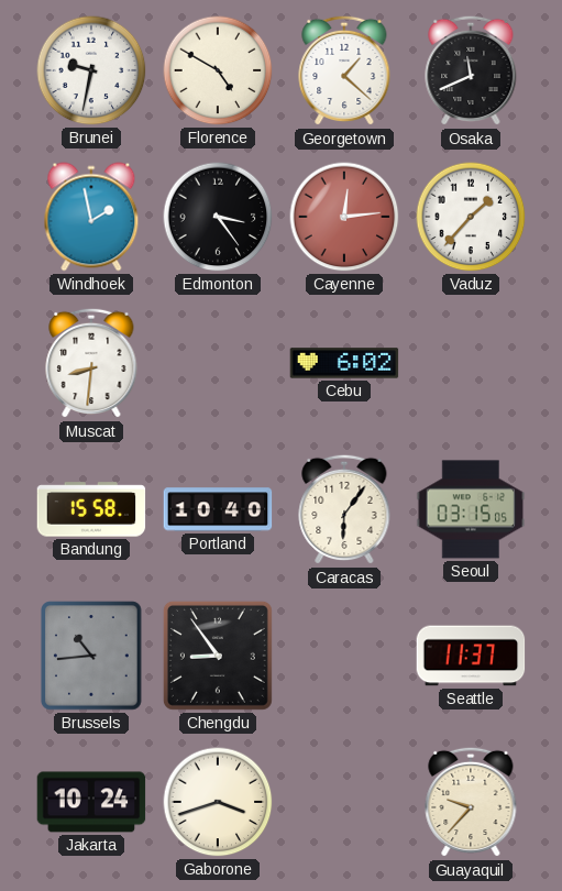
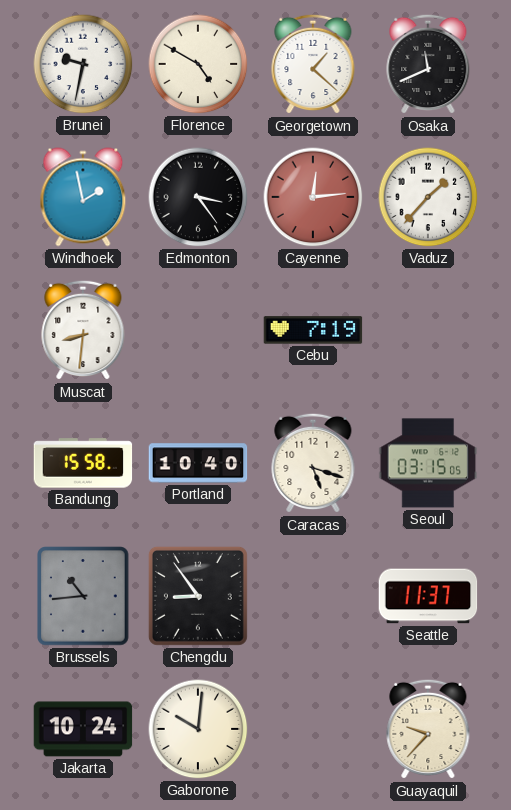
Cebu: 6:02 -> 7:19 (313, 330)
Caracas: 6:06 -> 5:18 (313, 463)
Gaborone: 3:42 -> 10:01 (198, 729)
